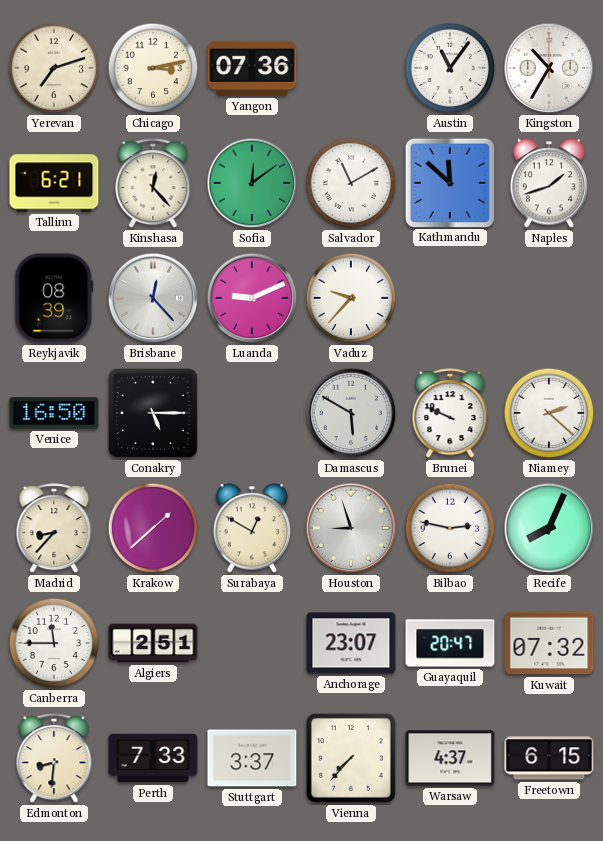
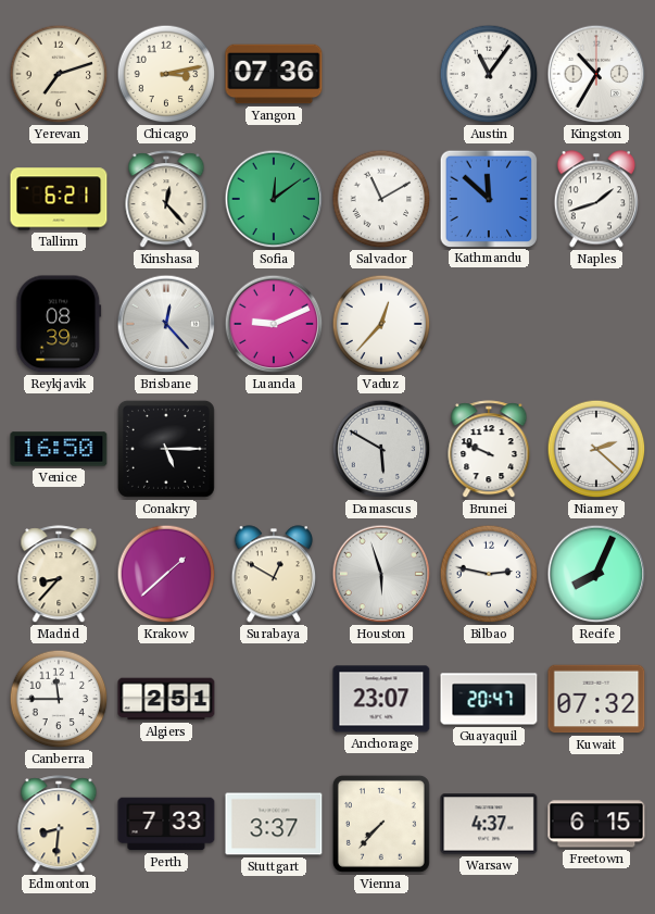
Vaduz: 9:37 -> 12:37 (381, 324)
Houston: 8:57 -> 5:57 (381, 574)
